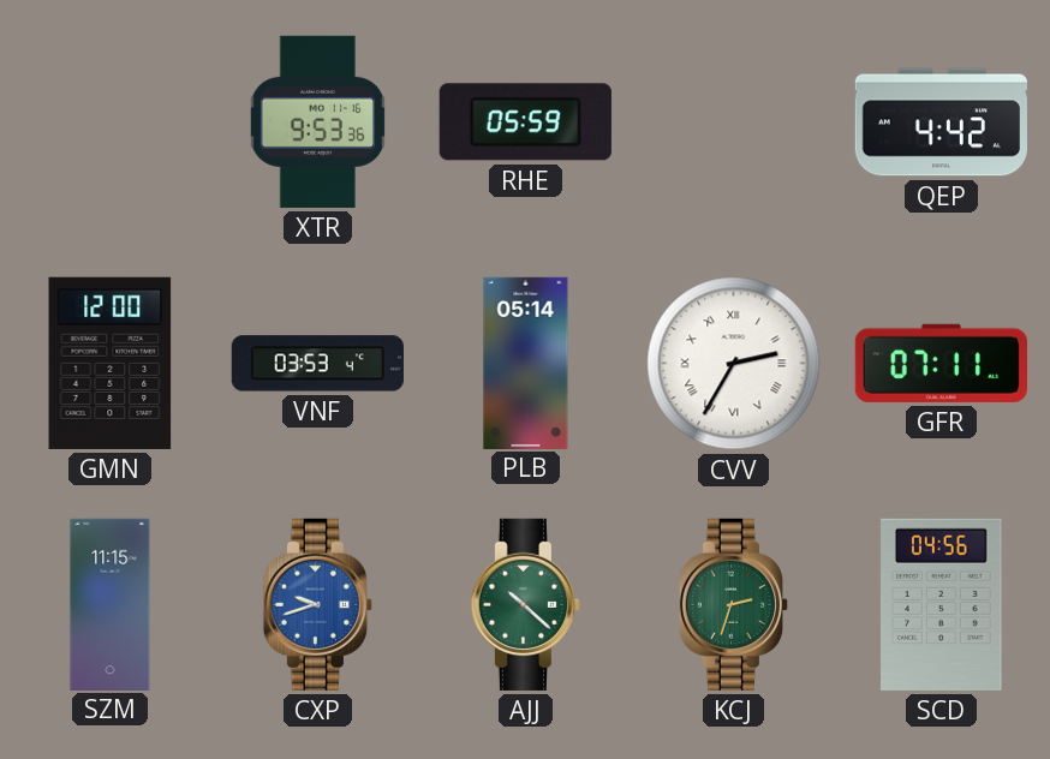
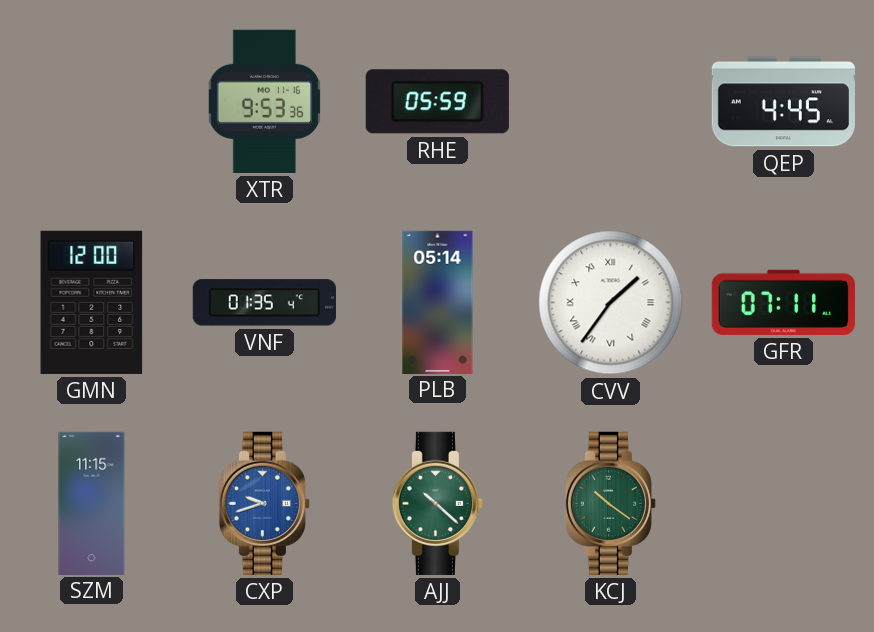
QEP: 4:42 -> 4:45 (783, 102)
VNF: 03:53 -> 01:35 (264, 303)
CVV: 2:35 -> 1:36 (611, 303)
KCJ: 2:33 -> 10:21 (610, 503)
SCD: 04:56 -> none (942, 604)
